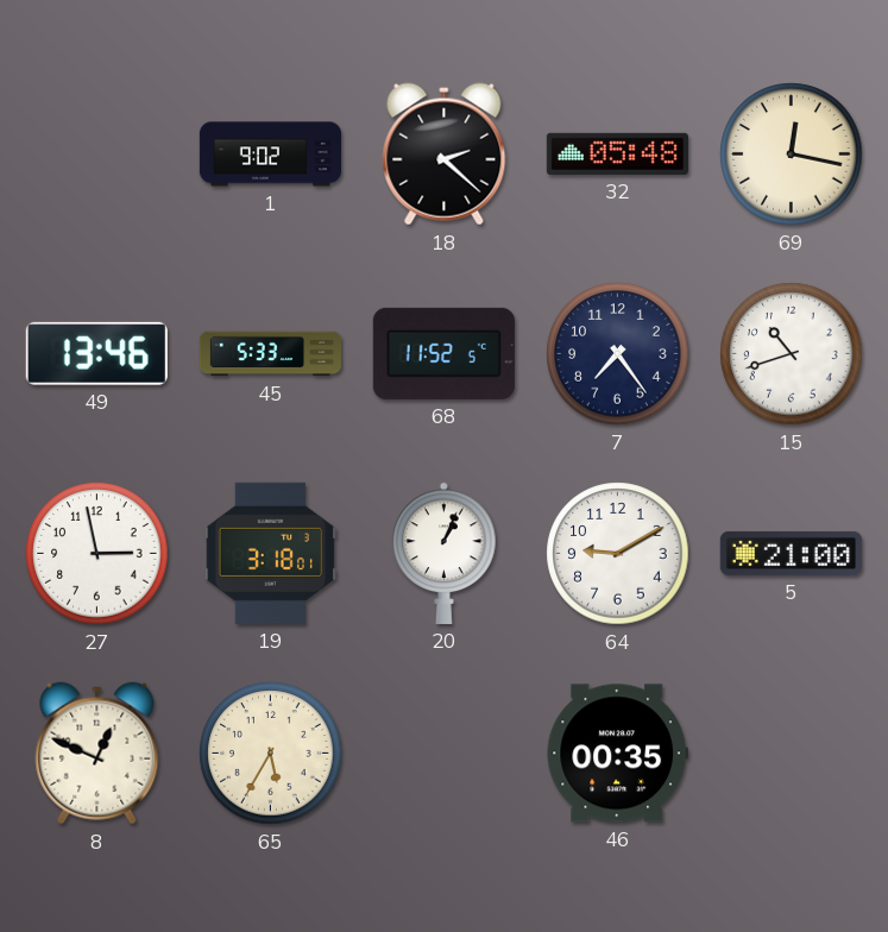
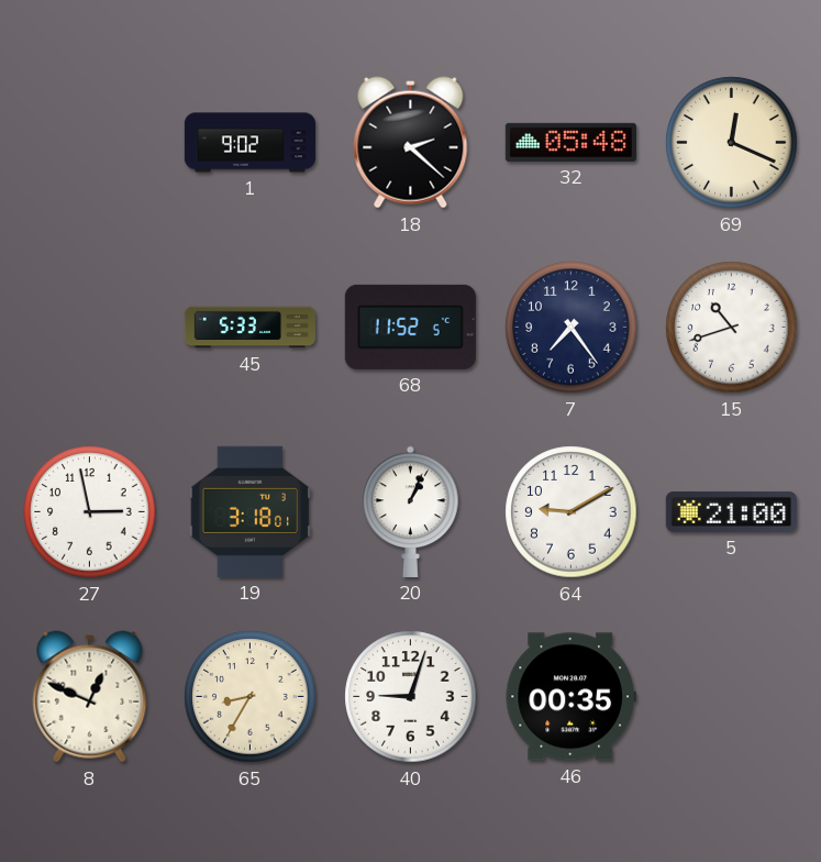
69: 12:17 -> 12:19 (732, 143)
49: 13:46 -> none (96, 353)
65: 5:35 -> 8:35 (251, 697)
40: none -> 9:03 (411, 697)
